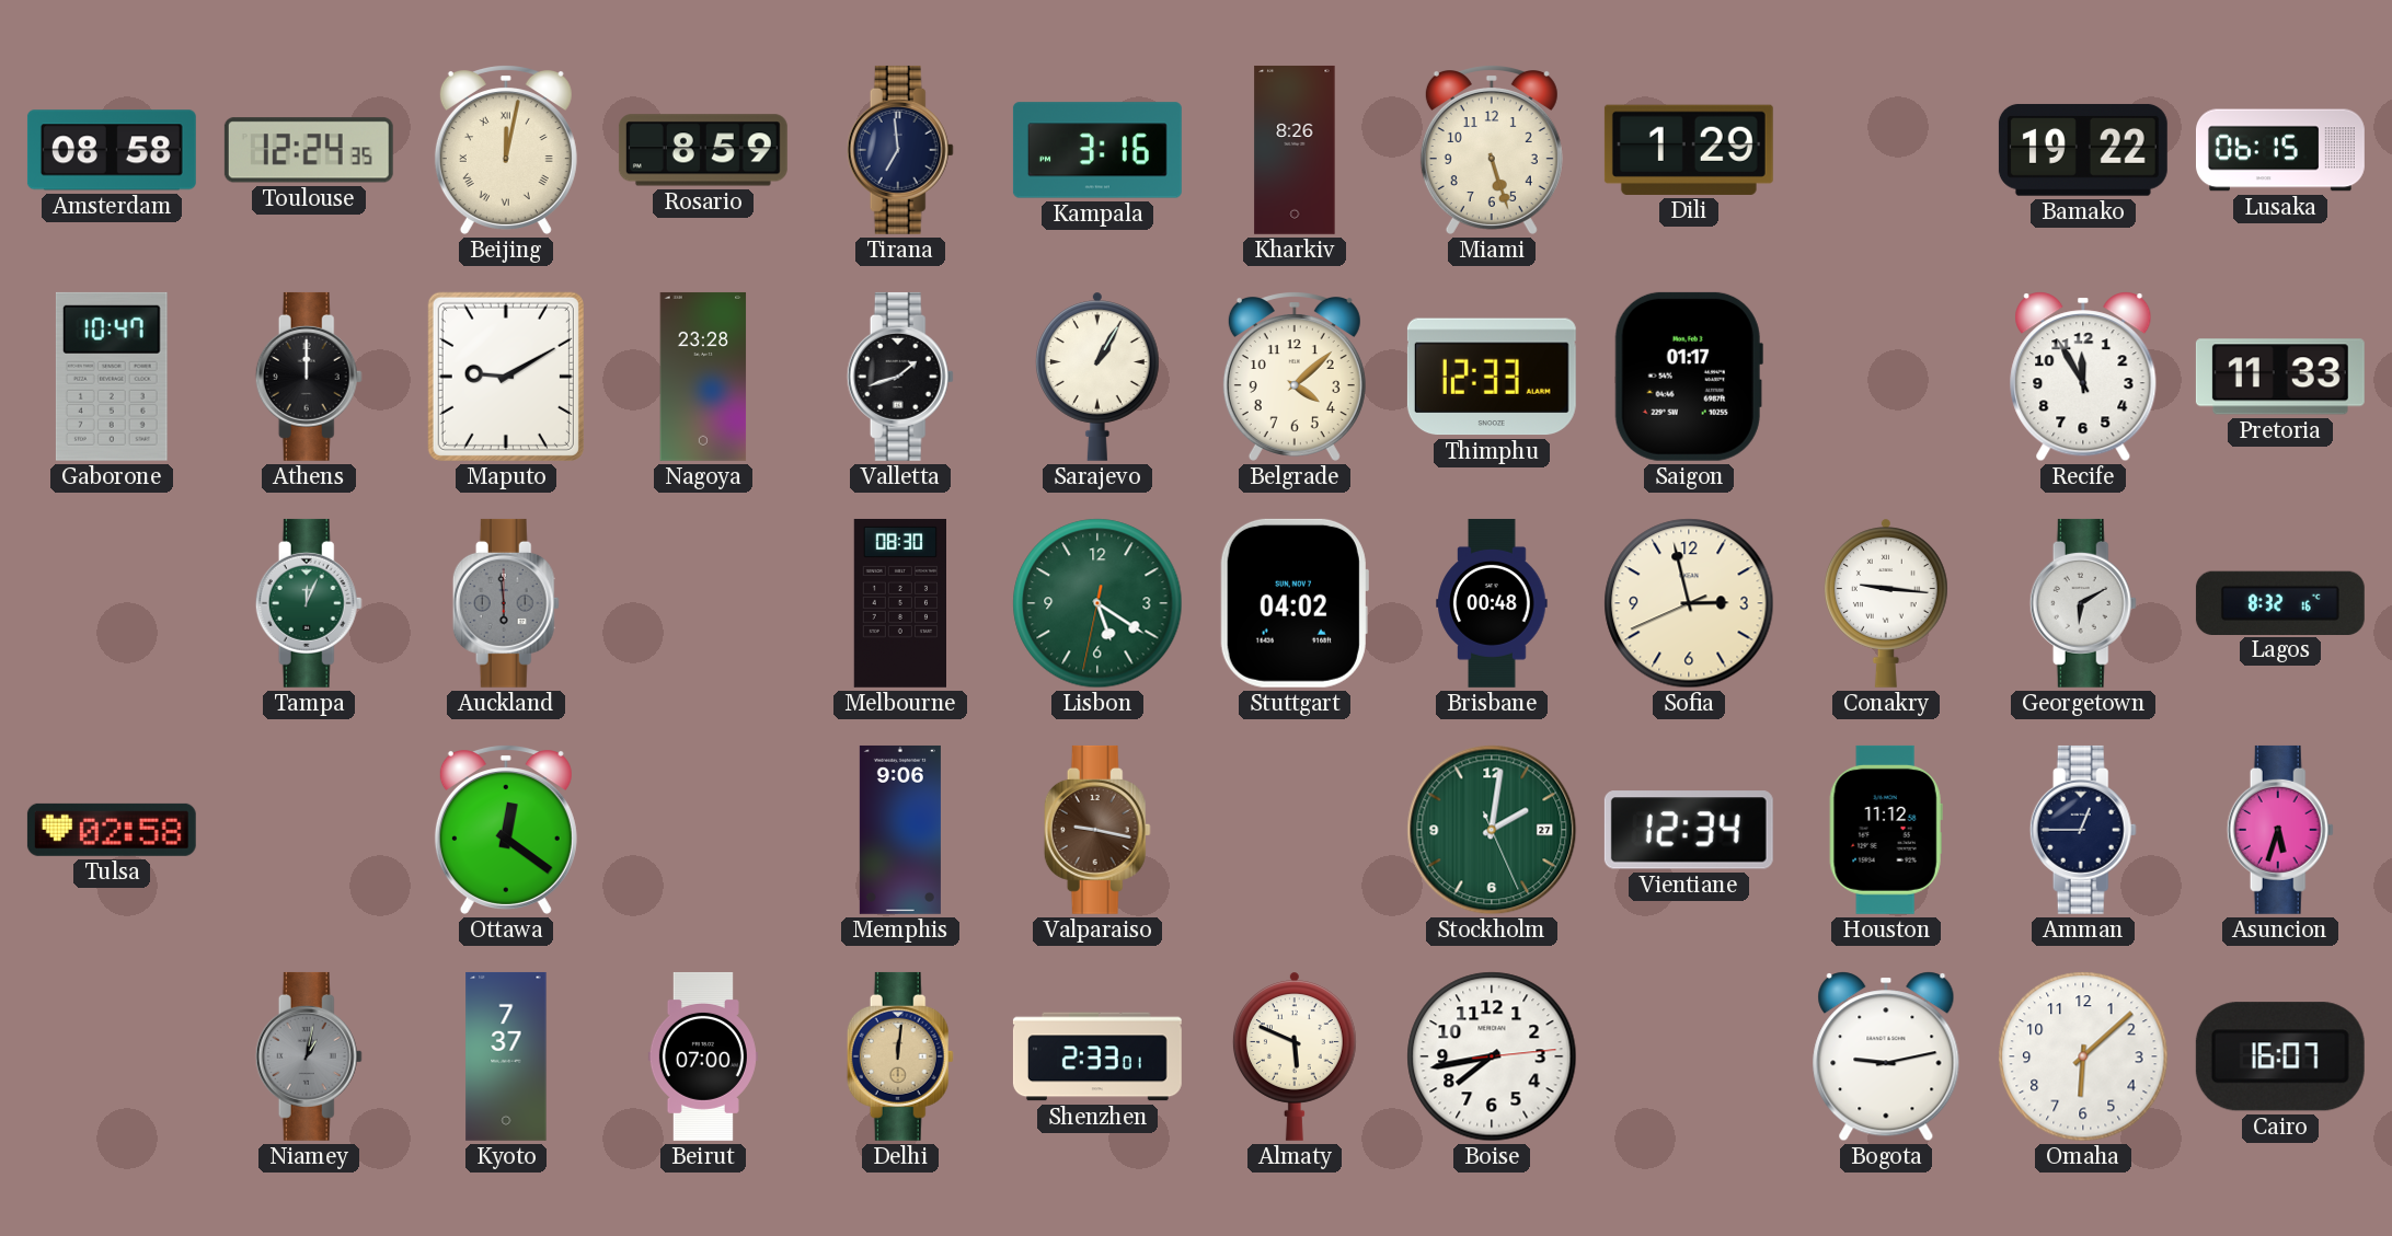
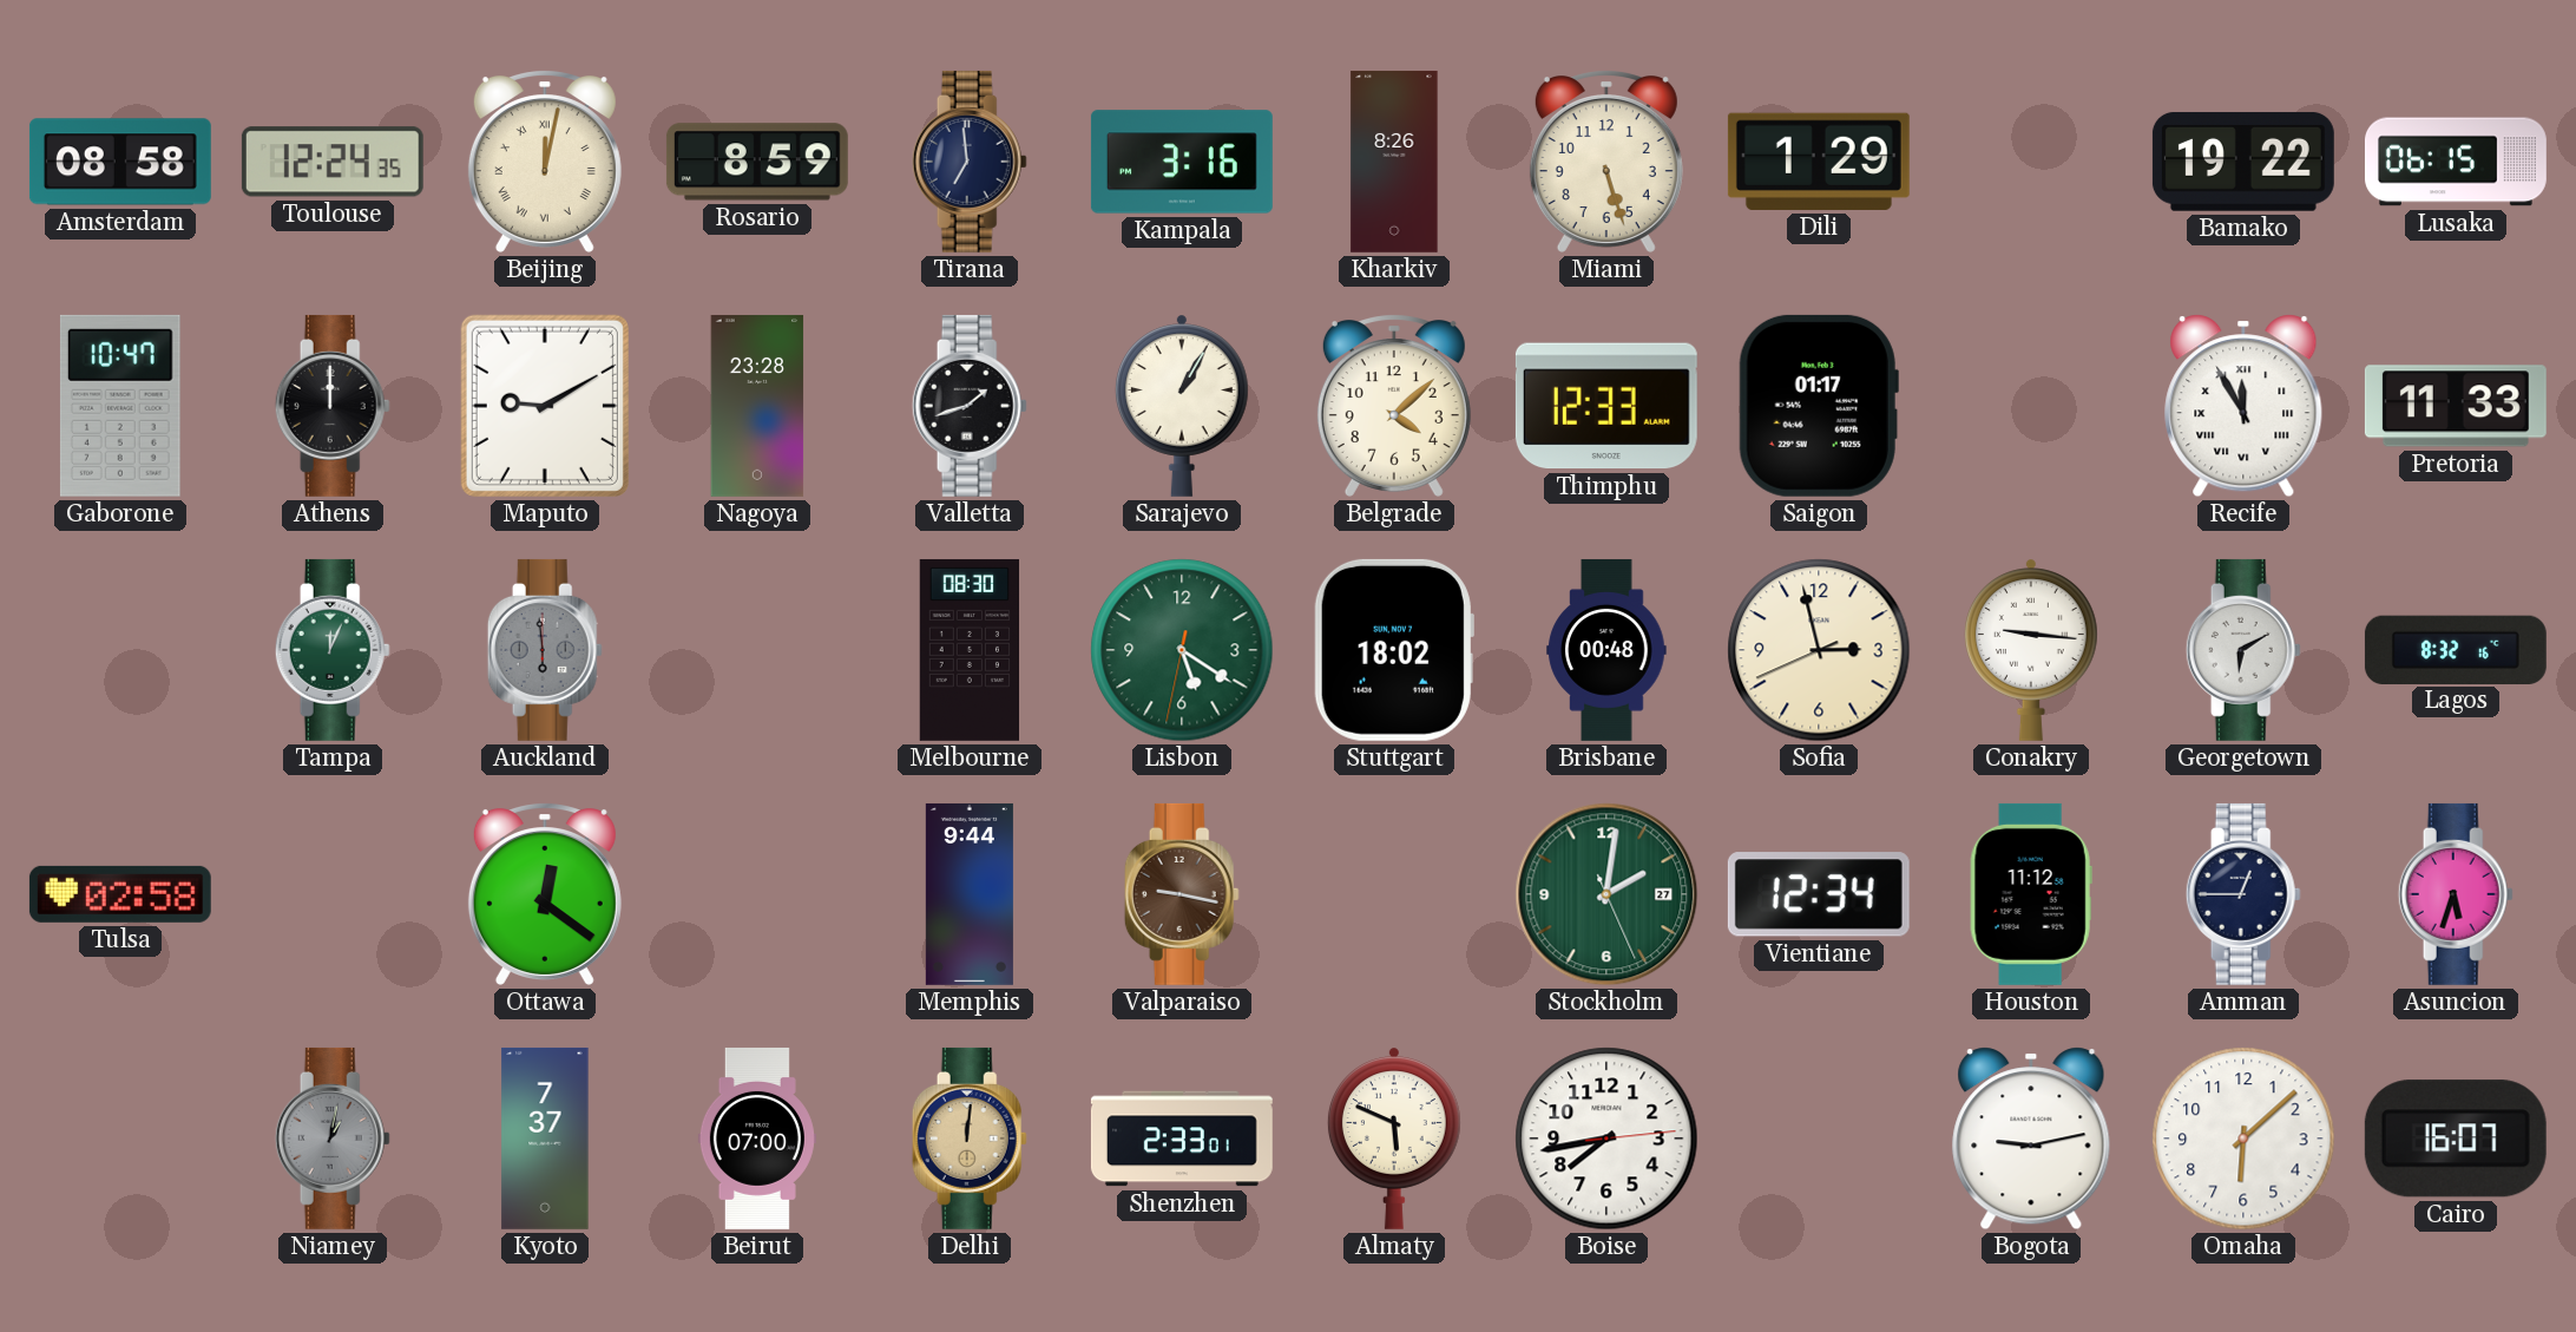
Recife numerals: Arabic -> Roman (2243, 406)
Stuttgart: 04:02 -> 18:02 (1394, 650)
Memphis: 9:06 -> 9:44 (970, 894)
